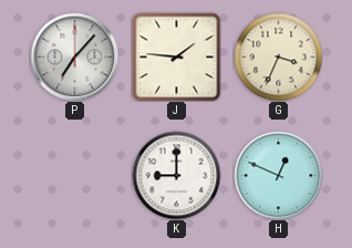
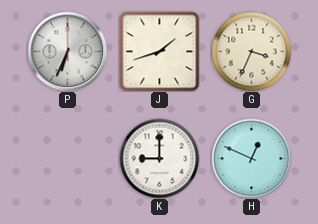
P: 7:07 -> 6:34 (67, 51)
J: 1:46 -> 1:42 (159, 51)
